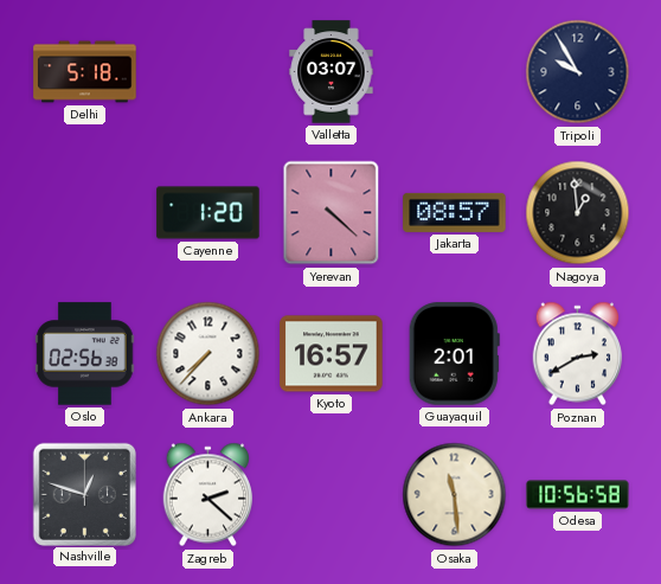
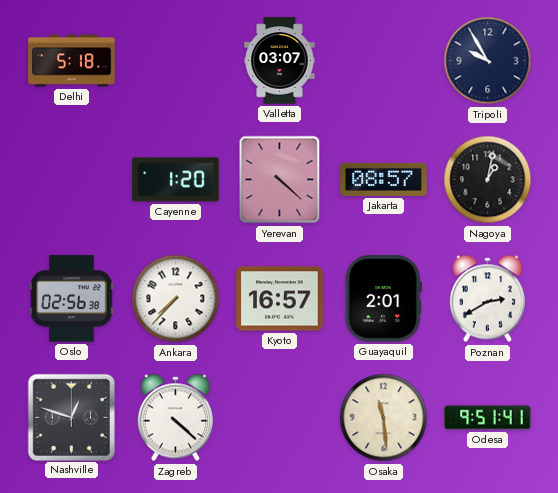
Nagoya: 12:59 -> 1:02 (488, 180)
Zagreb: 2:22 -> 4:22 (176, 418)
Odesa: 10:56 -> 9:51 (488, 418)
